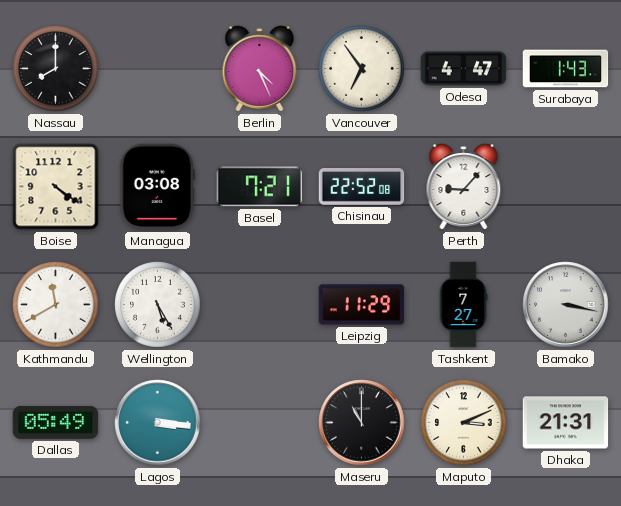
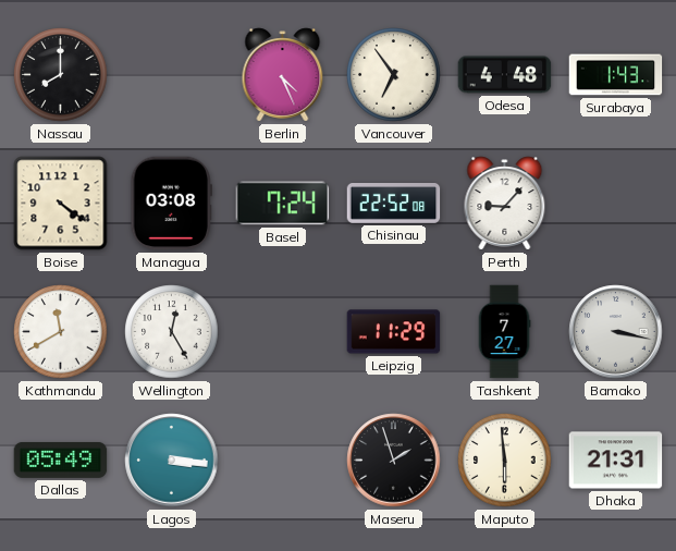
Odesa: 4:47 -> 4:48 (505, 75)
Basel: 7:21 -> 7:24 (283, 204)
Wellington: 5:25 -> 12:25 (172, 332)
Maseru: 11:00 -> 1:57 (394, 461)
Maputo: 3:11 -> 5:59 (505, 461)
